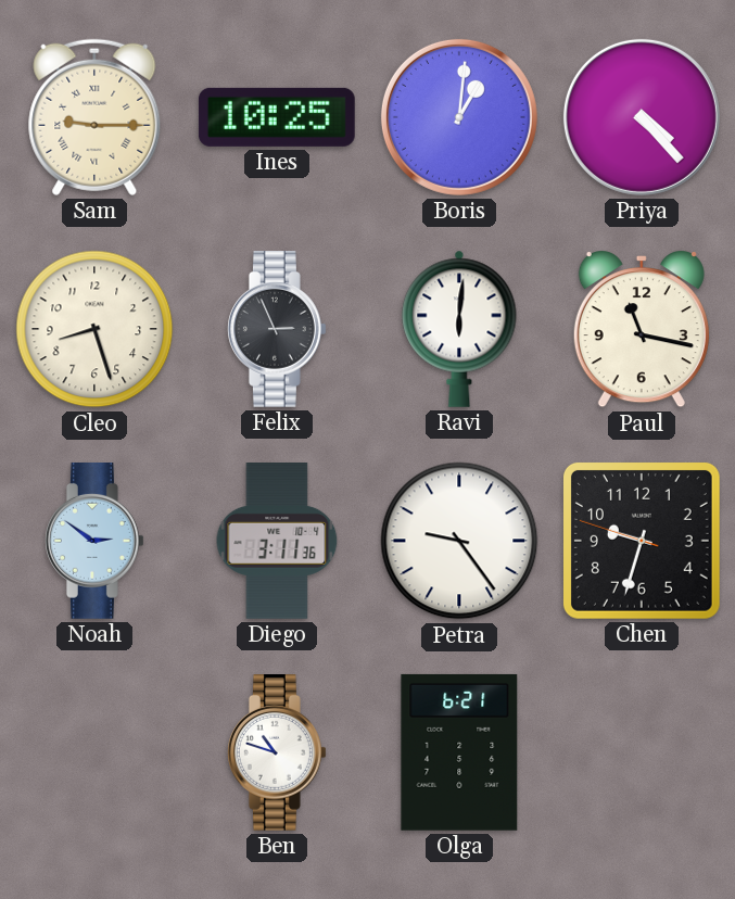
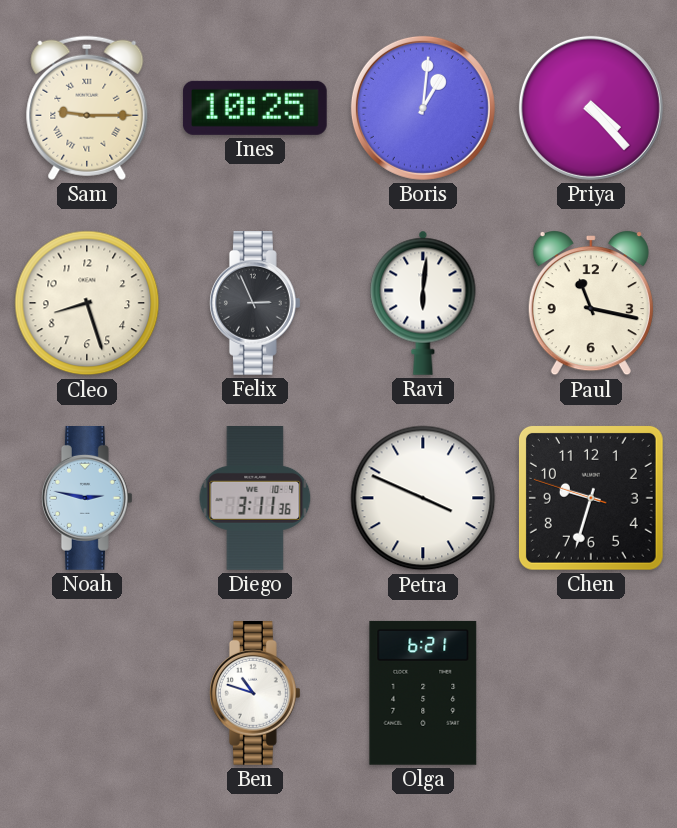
Noah: 2:51 -> 2:47 (87, 499)
Petra: 9:24 -> 3:49 (423, 498)
